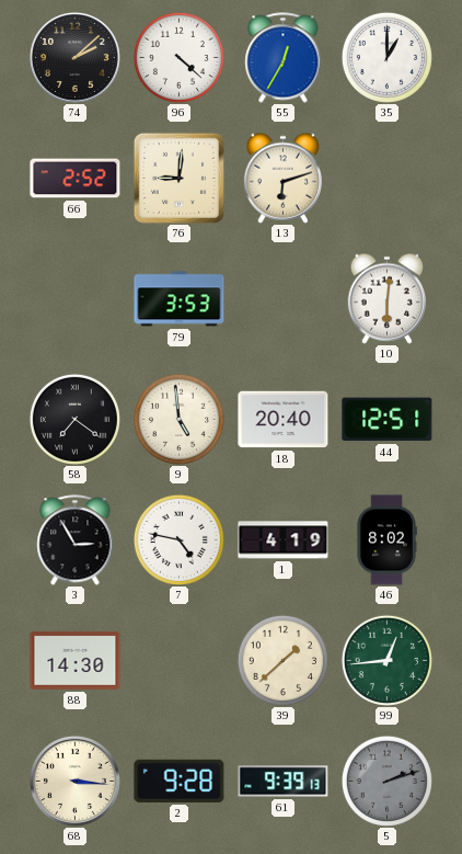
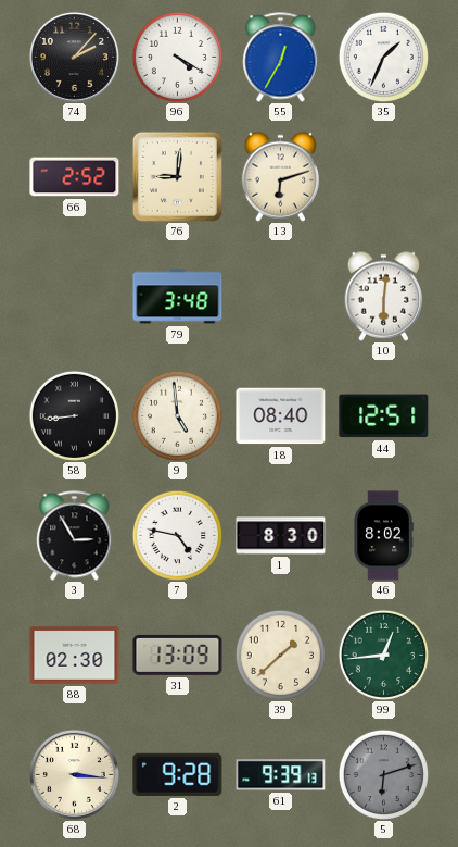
74: 2:08 -> 2:07 (74, 57)
96: 4:22 -> 4:20 (177, 57)
35: 1:00 -> 1:34 (383, 57)
79: 3:53 -> 3:48 (178, 297)
58: 7:21 -> 8:44 (74, 415)
18: 20:40 -> 08:40 (281, 416)
1: 4:19 -> 8:30 (281, 536)
88: 14:30 -> 02:30 (75, 655)
31: none -> 13:09 (178, 655)
5: 2:12 -> 6:12 (383, 774)
